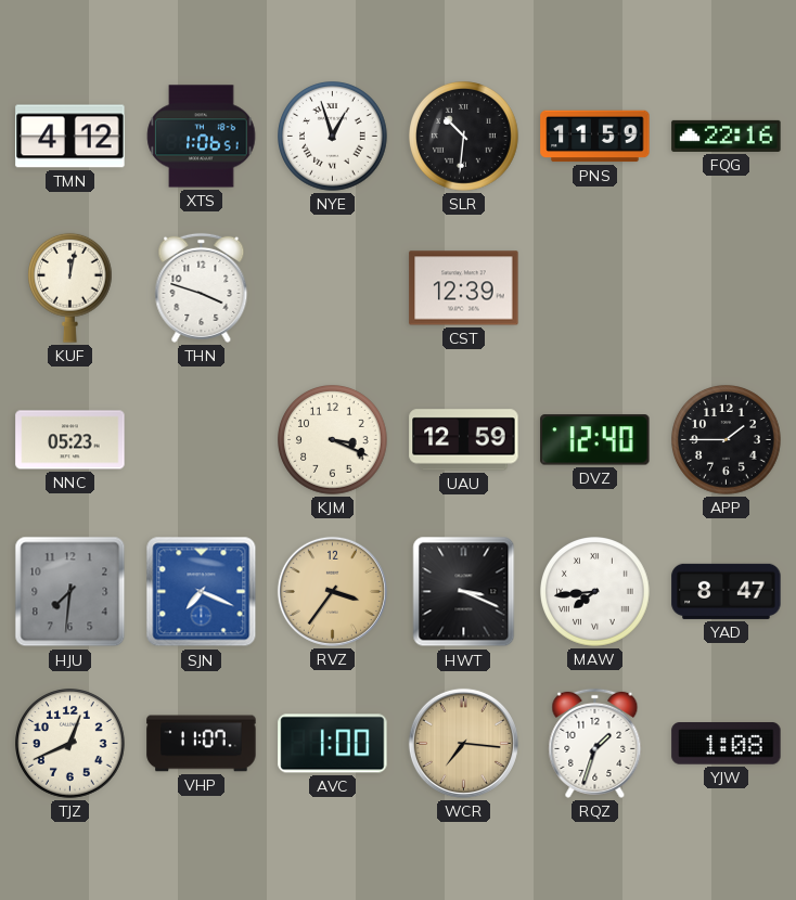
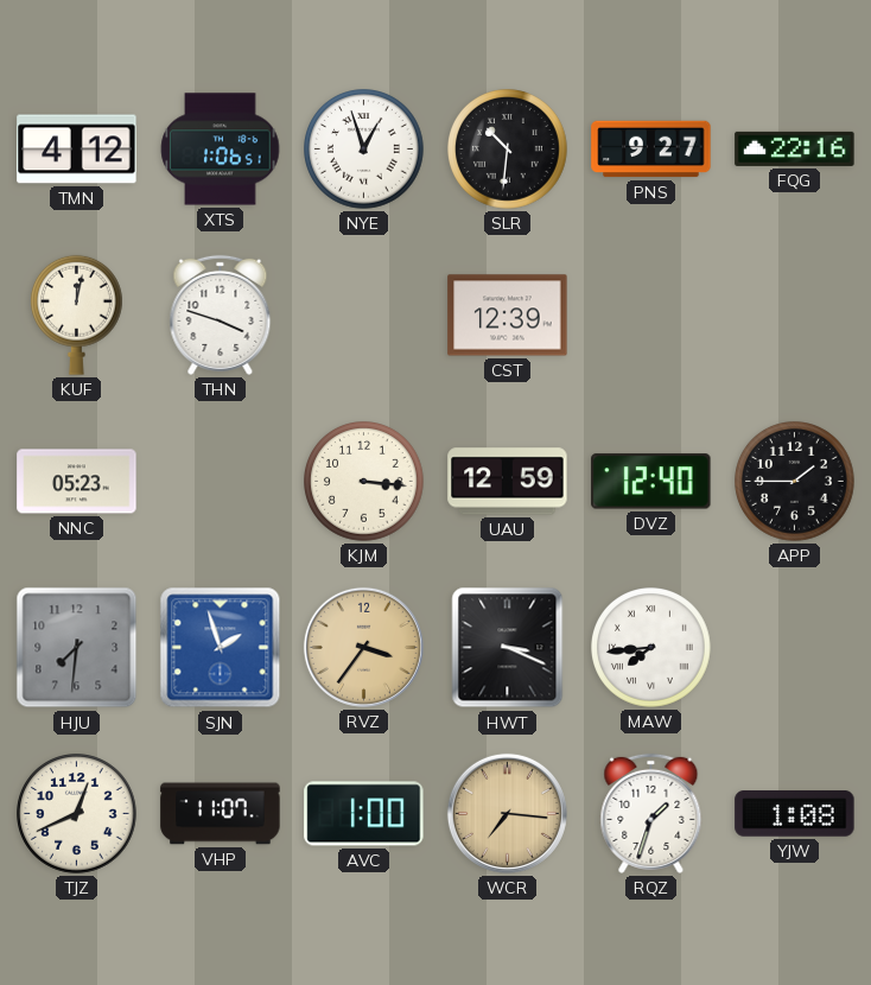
PNS: 11:59 -> 9:27 (651, 150)
KJM: 3:19 -> 3:16 (364, 482)
SJN: 7:19 -> 1:57 (221, 648)
YAD: 8:47 -> none (727, 591)
